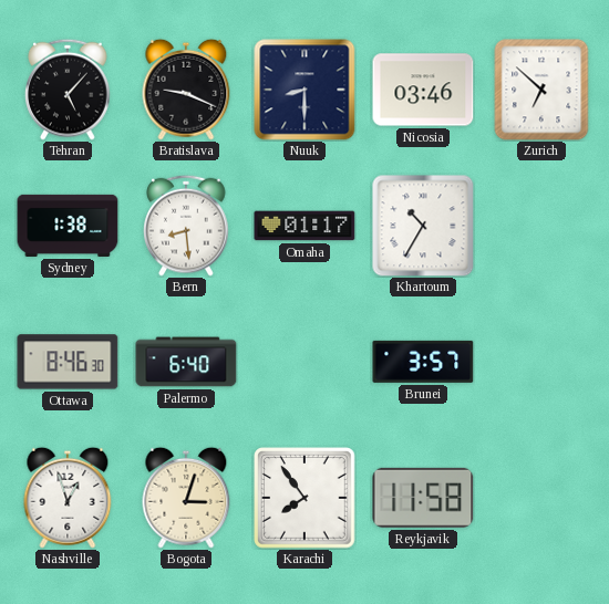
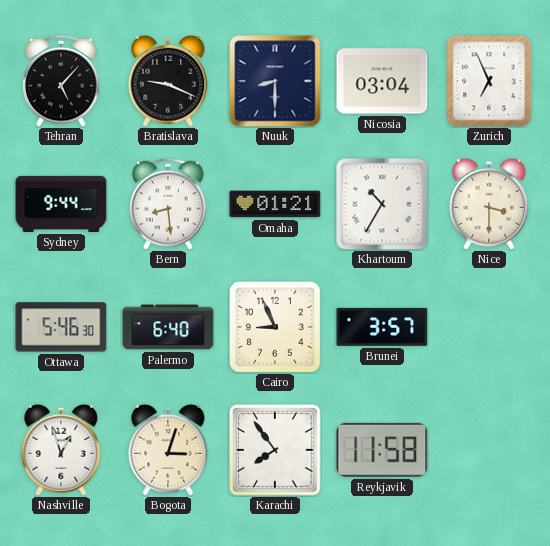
Nicosia: 03:46 -> 03:04 (382, 81)
Zurich: 6:52 -> 6:56 (489, 81)
Sydney: 1:38 -> 9:44 (61, 204)
Omaha: 01:17 -> 01:21 (275, 204)
Nice: none -> 3:30 (489, 204)
Ottawa: 8:46 -> 5:46 (61, 327)
Cairo: none -> 8:56 (276, 327)
